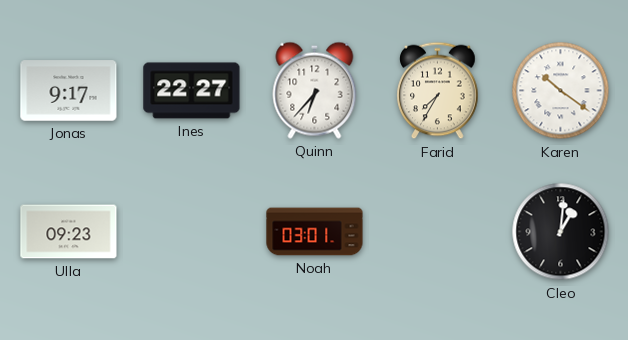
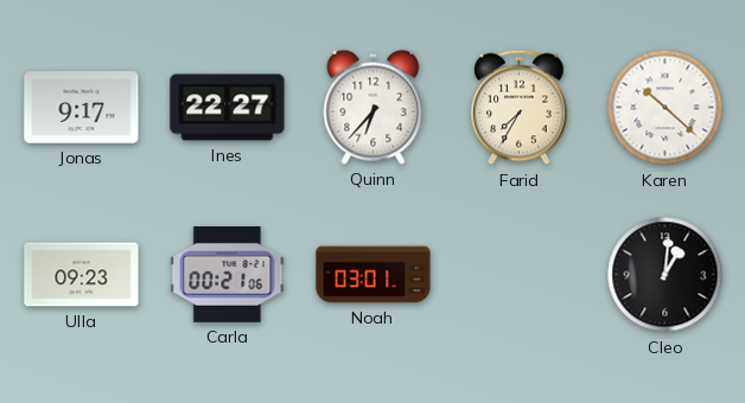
Karen: 10:21 -> 10:22 (666, 108)
Carla: none -> 00:21 (228, 274)
